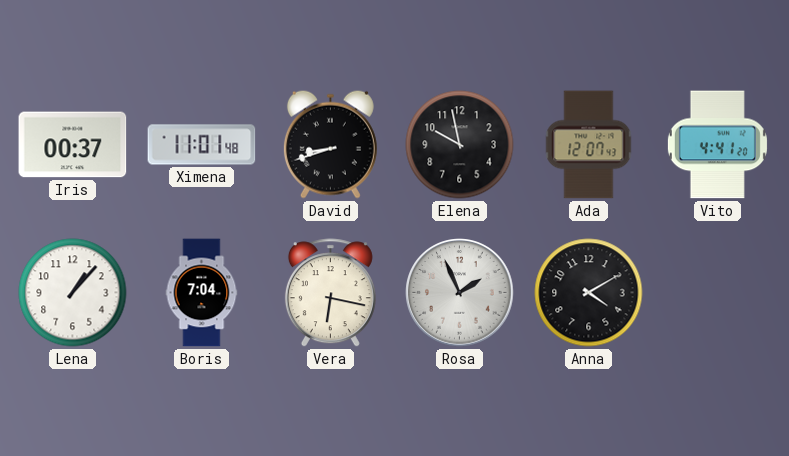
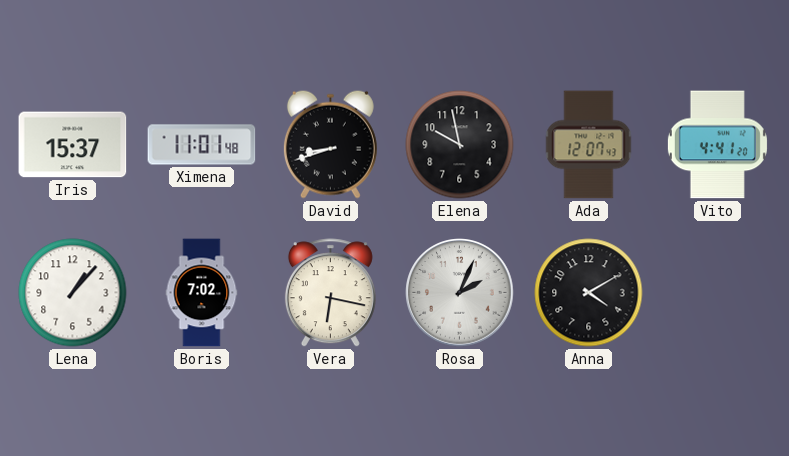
Iris: 00:37 -> 15:37 (73, 145)
Boris: 7:04 -> 7:02 (202, 293)
Rosa: 1:56 -> 2:04 (460, 293)
